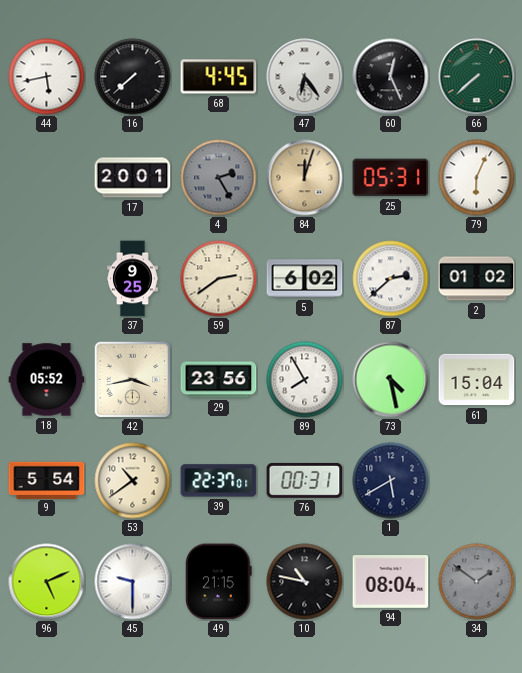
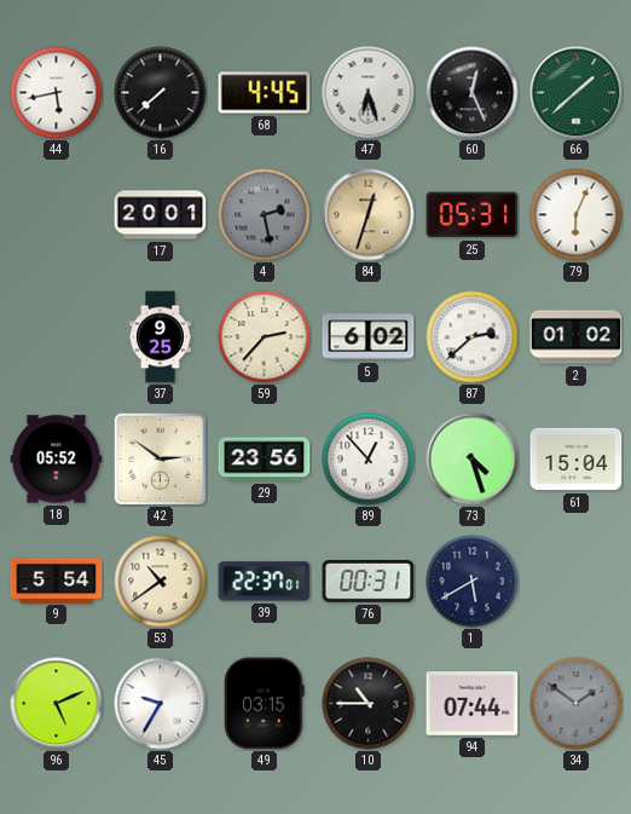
47: 6:24 -> 6:27 (369, 93)
66: 7:38 -> 1:38 (577, 93)
4: 2:25 -> 2:28 (265, 215)
84: 12:03 -> 12:33 (369, 215)
59: 2:39 -> 2:37 (265, 337)
42: 3:43 -> 2:51 (160, 458)
89: 7:55 -> 12:53 (369, 460)
73: 4:28 -> 4:27 (473, 460)
45: 9:30 -> 9:35 (161, 704)
49: 21:15 -> 03:15 (265, 704)
10: 10:47 -> 10:45 (369, 704)
94: 08:04 -> 07:44 (473, 704)
